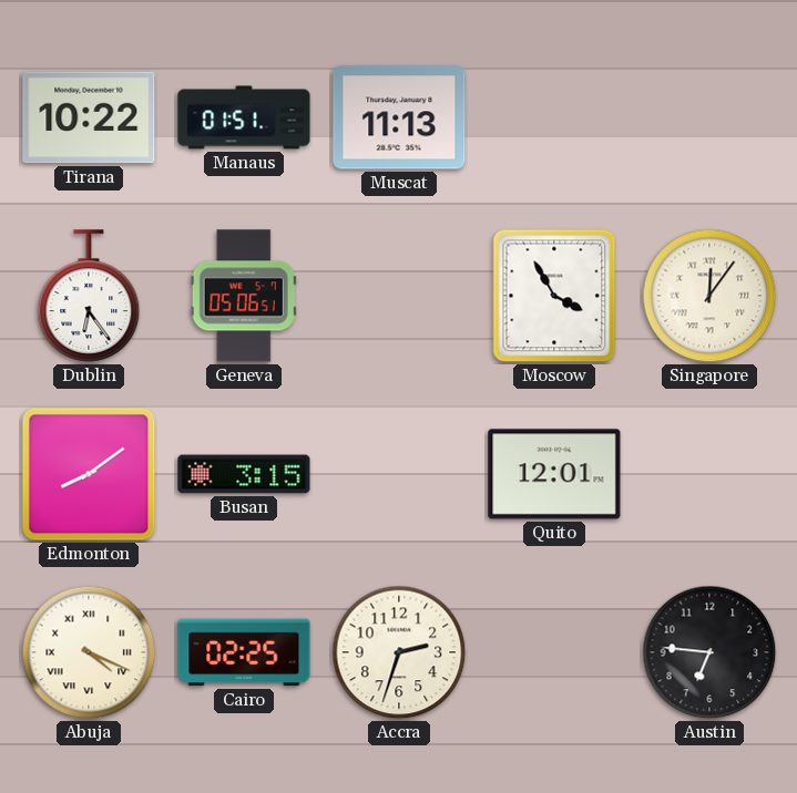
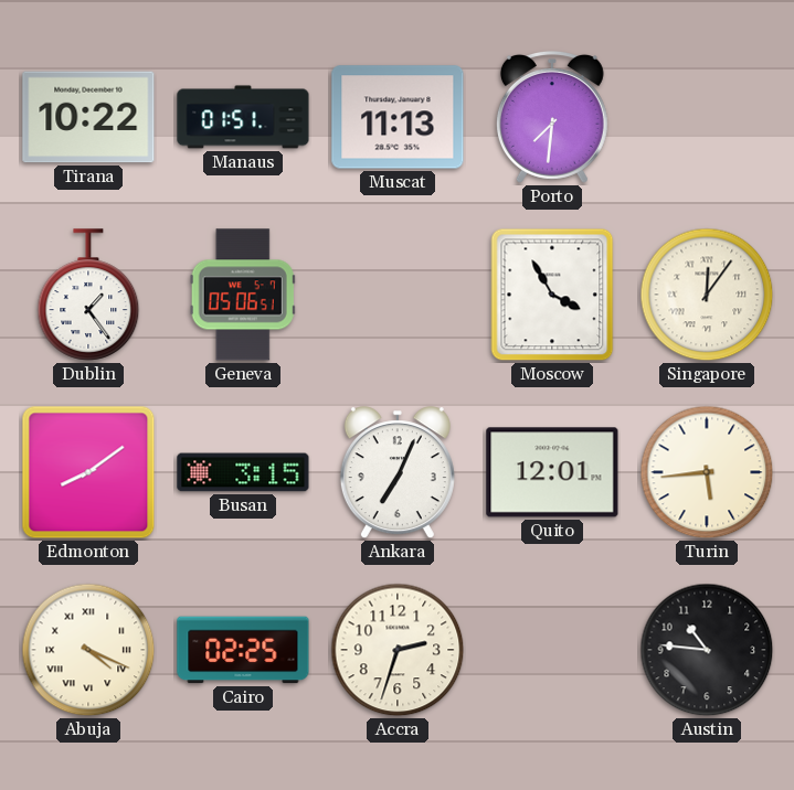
Porto: none -> 7:31 (552, 117)
Dublin: 6:24 -> 1:24 (88, 295)
Ankara: none -> 7:04 (398, 473)
Turin: none -> 5:44 (707, 472)
Austin: 6:46 -> 10:46 (707, 650)
